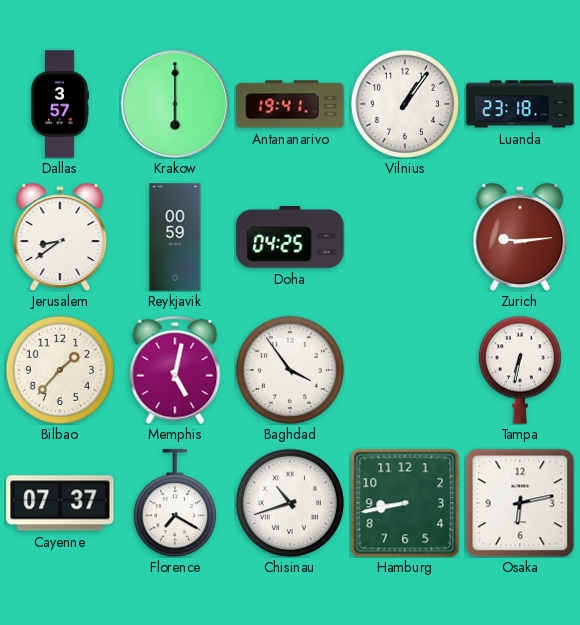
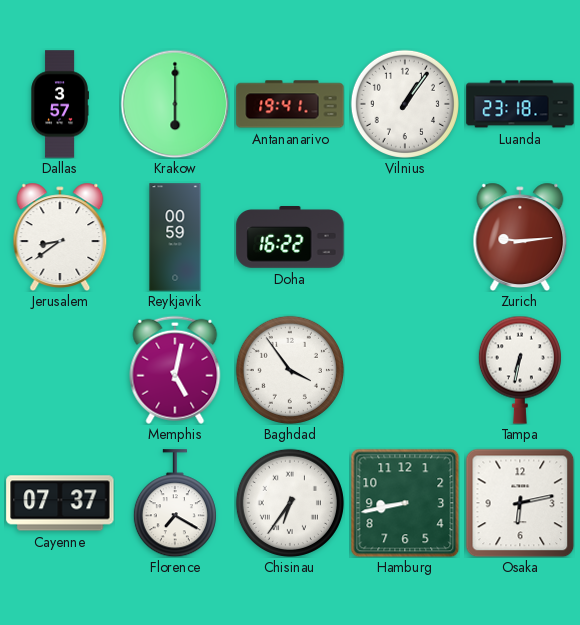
Doha: 04:25 -> 16:22 (290, 238)
Bilbao: 1:37 -> none (60, 370)
Chisinau: 10:42 -> 6:36 (290, 503)
